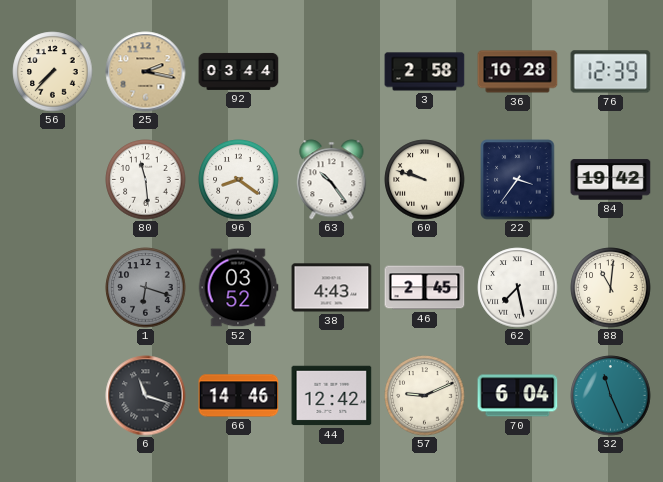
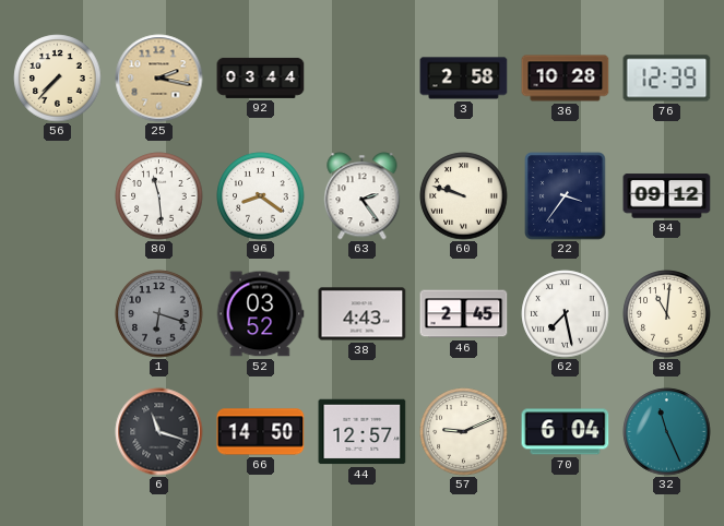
63: 10:24 -> 2:24 (363, 196)
84: 19:42 -> 09:12 (667, 196)
66: 14:46 -> 14:50 (261, 432)
44: 12:42 -> 12:57 (363, 432)
